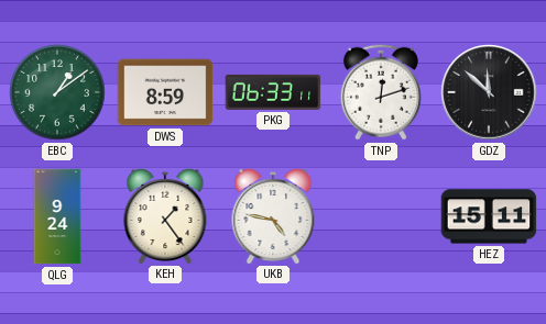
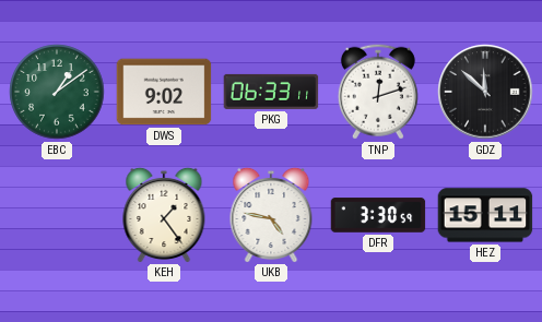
DWS: 8:59 -> 9:02 (164, 92)
QLG: 9:24 -> none (57, 216)
DFR: none -> 3:30 (378, 215)
